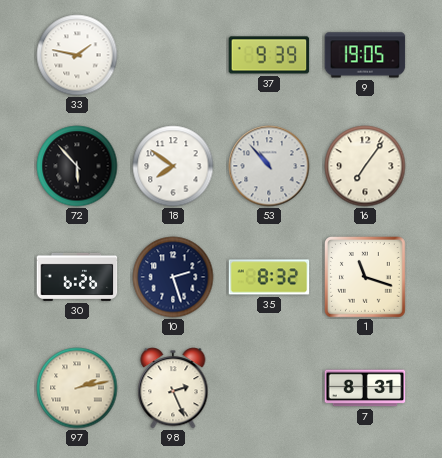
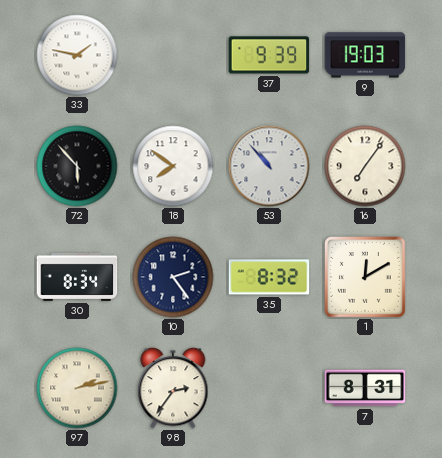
9: 19:05 -> 19:03 (365, 55)
30: 6:26 -> 8:34 (77, 277)
10: 2:27 -> 2:24 (173, 277)
1: 11:18 -> 12:10 (366, 278)
98: 2:26 -> 2:36 (173, 388)
